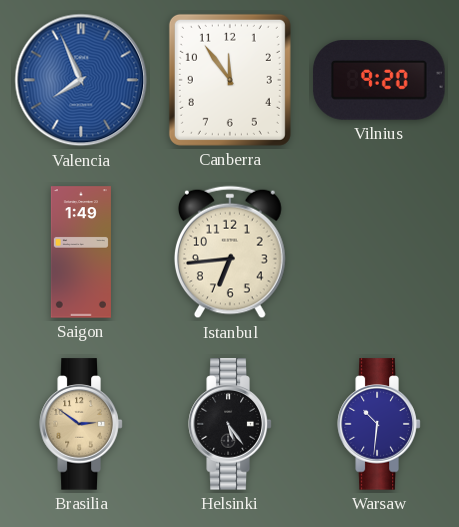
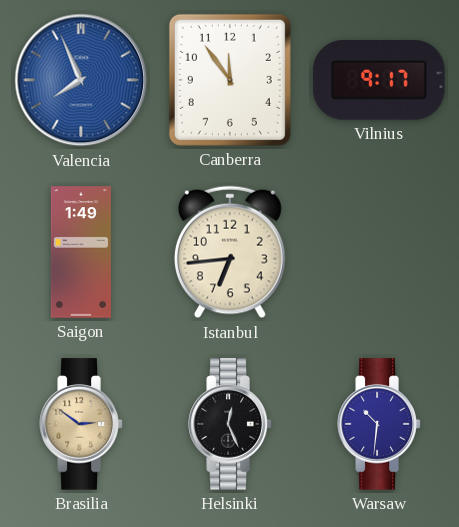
Vilnius: 9:20 -> 9:17 (379, 80)
Helsinki: 5:24 -> 12:26 (230, 424)
